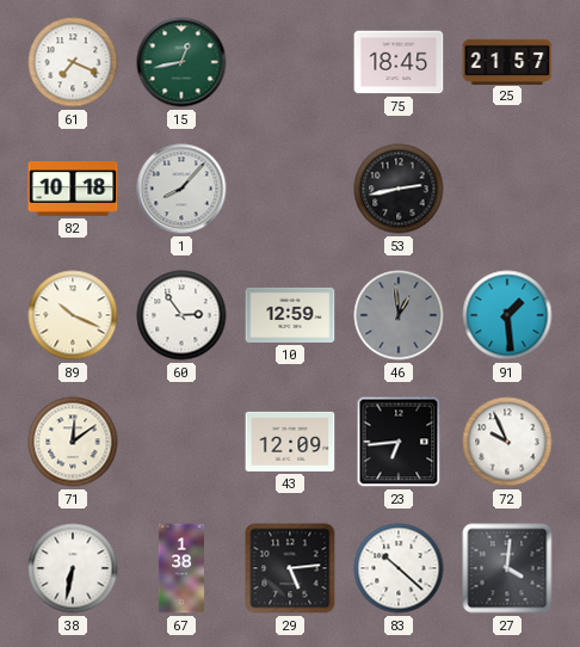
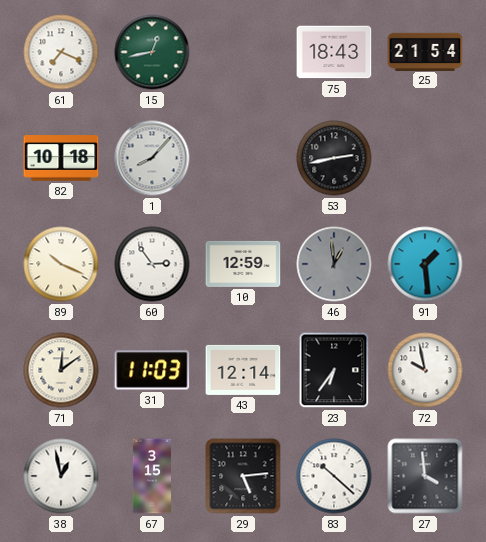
75: 18:45 -> 18:43 (334, 52)
25: 21:57 -> 21:54 (425, 51)
31: none -> 11:03 (152, 370)
43: 12:09 -> 12:14 (243, 370)
23: 6:44 -> 6:36 (334, 370)
72: 9:56 -> 9:58 (425, 370)
38: 6:32 -> 12:58 (61, 476)
67: 1:38 -> 3:15 (151, 476)
27: 4:01 -> 3:59 (425, 476)
